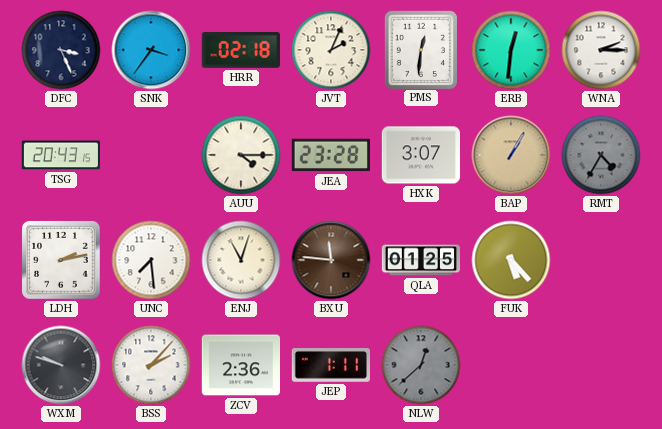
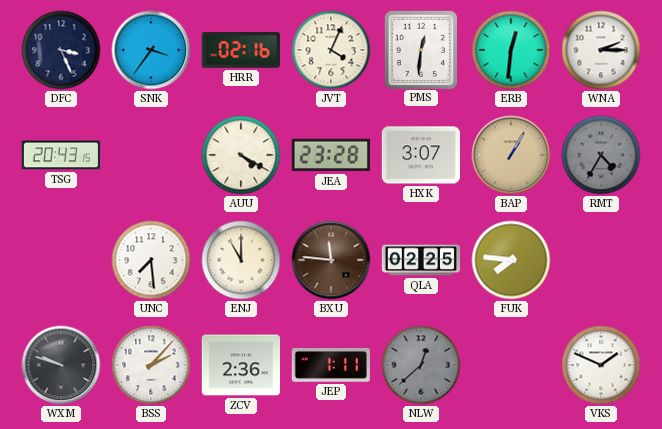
HRR: 02:18 -> 02:16 (241, 51)
JVT: 2:04 -> 4:04 (331, 50)
AUU: 4:15 -> 4:20 (241, 155)
LDH: 2:13 -> none (61, 260)
ENJ: 11:03 -> 11:00 (241, 260)
QLA: 01:25 -> 02:25 (420, 260)
FUK: 5:23 -> 7:46 (511, 260)
VKS: none -> 1:49 (601, 365)
